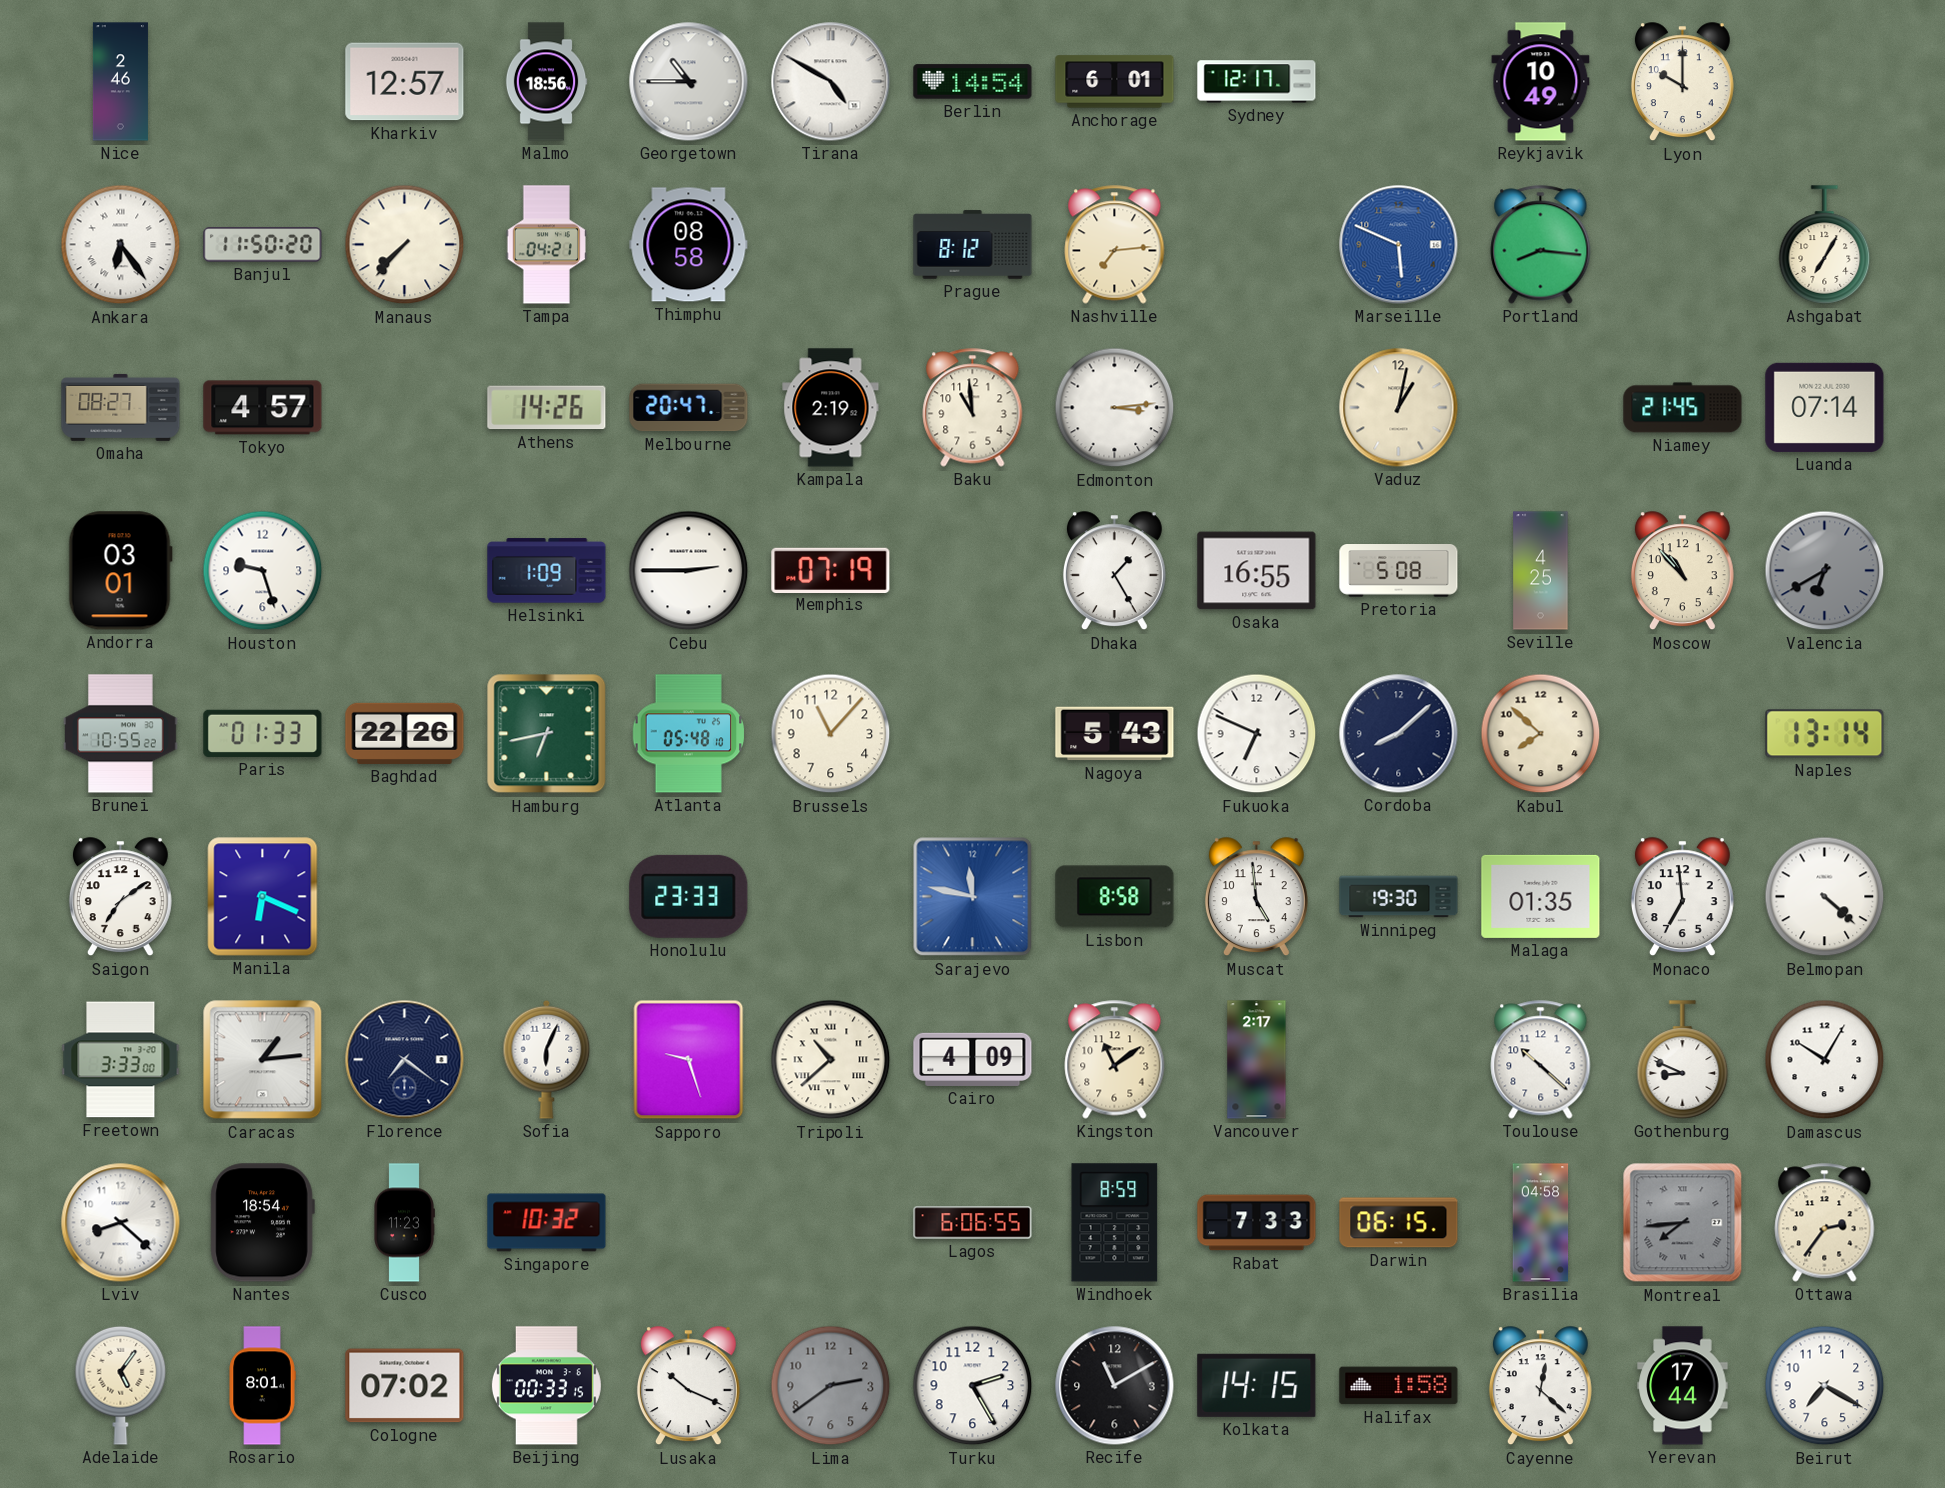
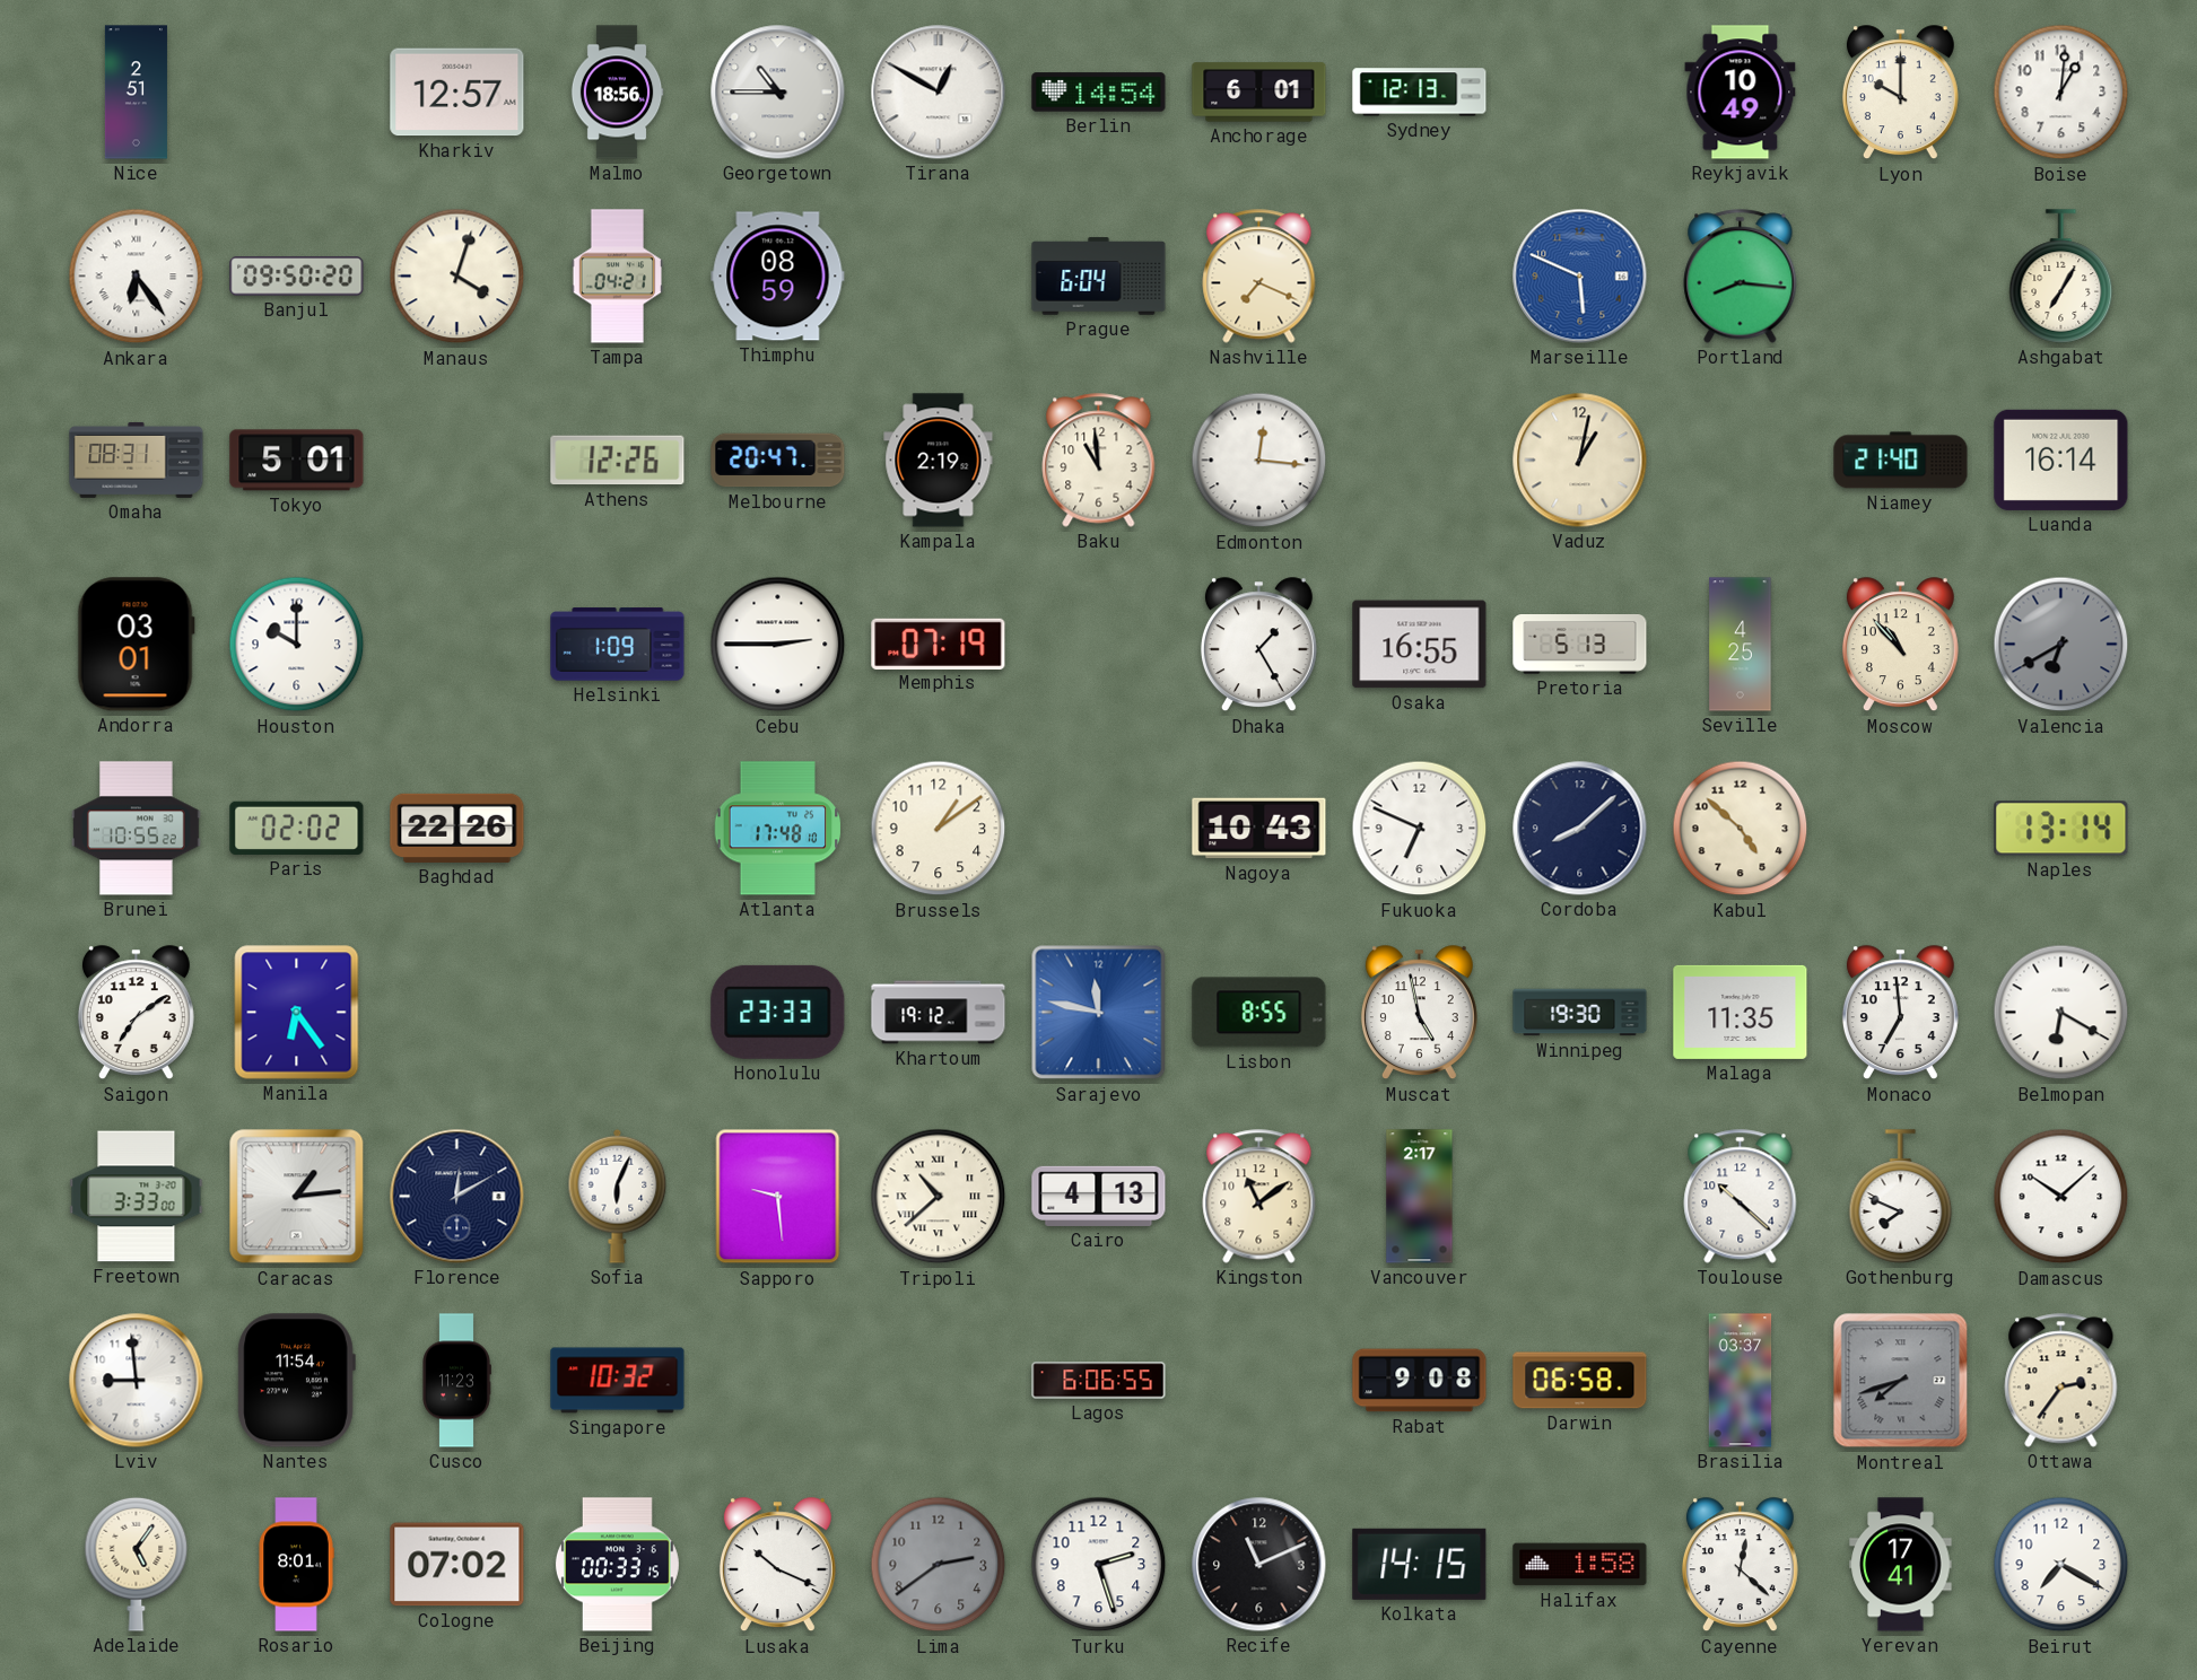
Nice: 2:46 -> 2:51 (136, 93)
Tirana: 4:50 -> 12:50 (939, 93)
Sydney: 12:17 -> 12:13 (1420, 93)
Boise: none -> 1:01 (2061, 93)
Banjul: 11:50 -> 09:50 (297, 277)
Manaus: 7:37 -> 4:03 (457, 277)
Thimphu: 08:58 -> 08:59 (778, 277)
Prague: 8:12 -> 6:04 (1099, 277)
Nashville: 7:14 -> 7:19 (1259, 277)
Omaha: 08:27 -> 08:31 (137, 460)
Tokyo: 4:57 -> 5:01 (297, 461)
Athens: 14:26 -> 12:26 (618, 461)
Edmonton: 3:14 -> 12:16 (1259, 461)
Niamey: 21:45 -> 21:40 (1901, 461)
Luanda: 07:14 -> 16:14 (2061, 460)
Houston: 9:27 -> 10:00 (297, 645)
Pretoria: 5:08 -> 5:13 (1580, 645)
Paris: 01:33 -> 02:02 (297, 828)
Hamburg: 6:43 -> none (547, 734)
Atlanta: 05:48 -> 17:48 (778, 829)
Brussels: 11:07 -> 1:09 (939, 829)
Nagoya: 5:43 -> 10:43 (1259, 829)
Kabul: 7:52 -> 4:52 (1741, 829)
Manila: 6:19 -> 6:24 (297, 1013)
Khartoum: none -> 19:12 (939, 1013)
Lisbon: 8:58 -> 8:55 (1259, 1013)
Muscat: 4:59 -> 4:58 (1419, 1013)
Malaga: 01:35 -> 11:35 (1741, 1012)
Belmopan: 4:22 -> 6:20 (2061, 1013)
Florence: 7:21 -> 12:10 (457, 1197)
Sapporo: 9:27 -> 9:29 (778, 1197)
Cairo: 4:09 -> 4:13 (1099, 1196)
Gothenburg: 8:49 -> 7:49 (1901, 1197)
Damascus: 10:05 -> 10:08 (2061, 1197)
Lviv: 8:22 -> 8:59 (137, 1381)
Nantes: 18:54 -> 11:54 (296, 1381)
Windhoek: 8:59 -> none (1115, 1223)
Rabat: 7:33 -> 9:08 (1420, 1381)
Darwin: 06:15 -> 06:58 (1580, 1381)
Brasilia: 04:58 -> 03:37 (1741, 1381)
Montreal: 7:44 -> 7:42 (1901, 1381)
Turku: 2:25 -> 2:27 (1099, 1565)
Recife: 11:10 -> 11:11 (1259, 1565)
Yerevan: 17:44 -> 17:41 (1901, 1565)
